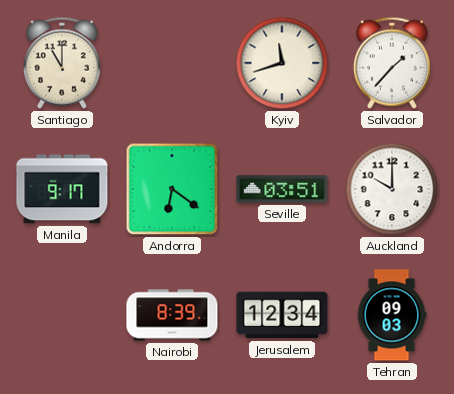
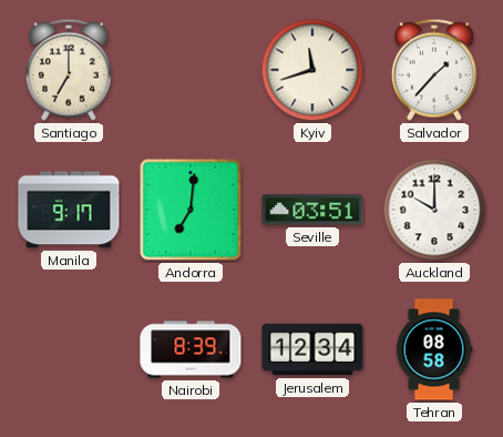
Santiago: 11:00 -> 7:00 (69, 70)
Andorra: 6:21 -> 7:01 (191, 210)
Tehran: 09:03 -> 08:58 (434, 349)
